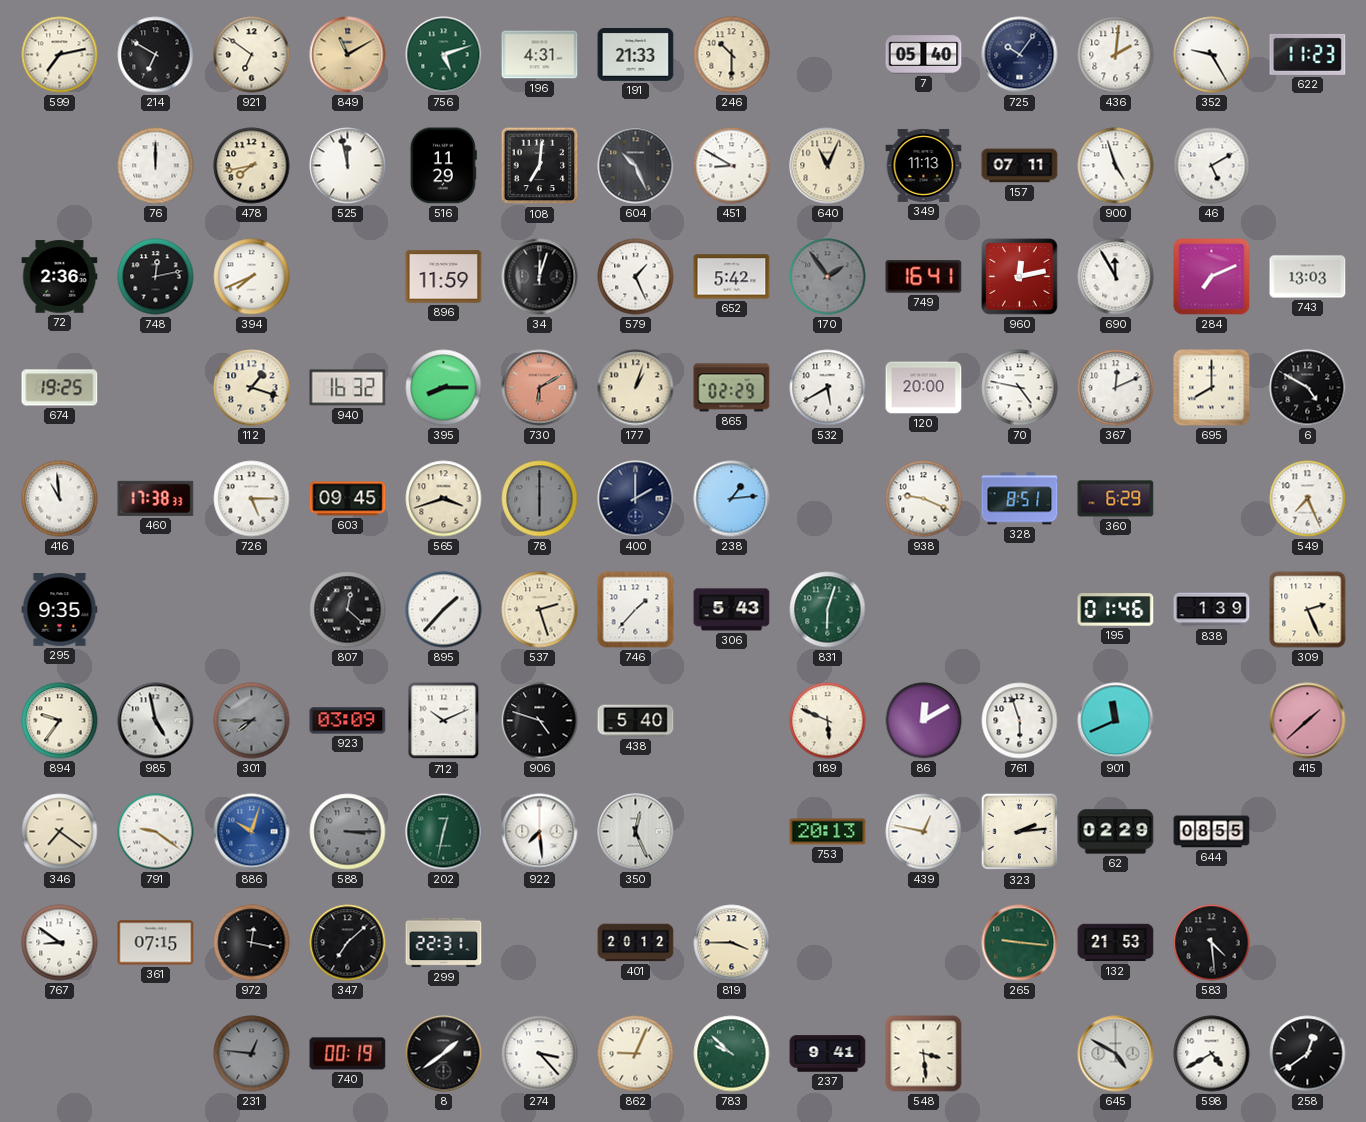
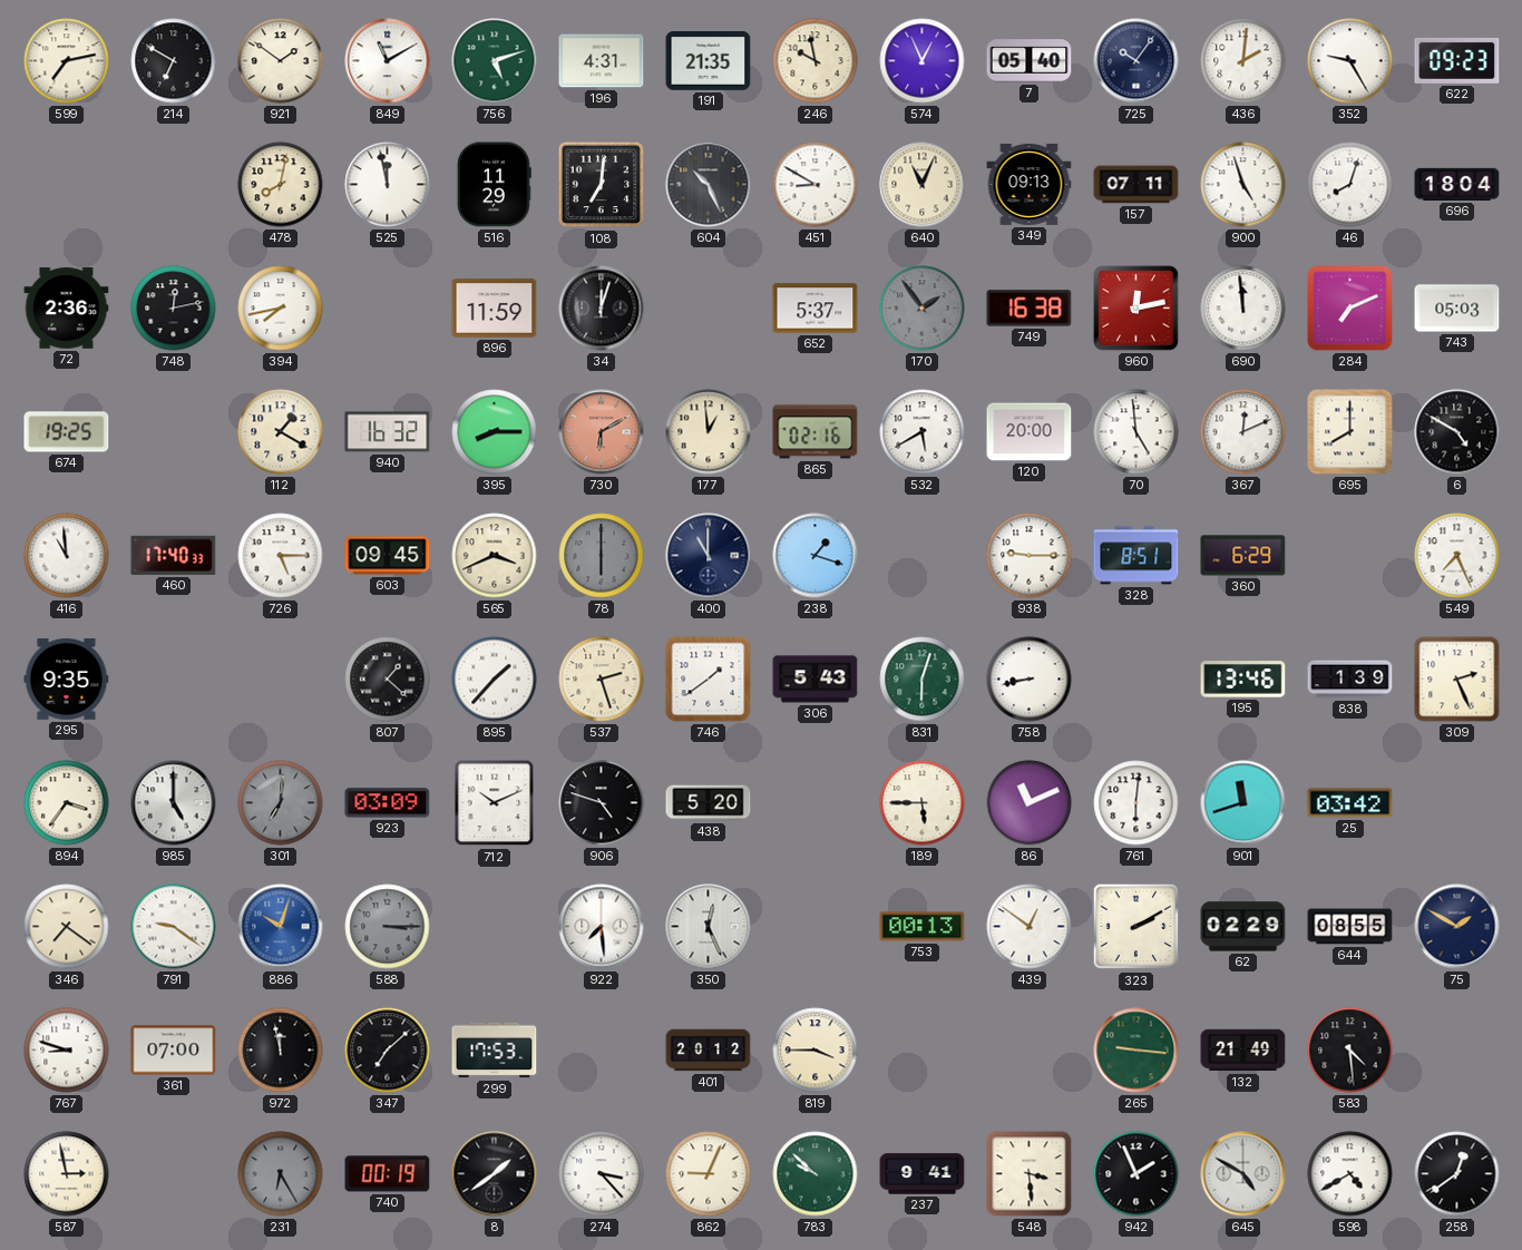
921: 6:51 -> 1:51 (281, 61)
849 dial: champagne -> white (388, 61)
191: 21:33 -> 21:35 (709, 61)
246: 10:30 -> 9:58 (816, 61)
574: none -> 12:56 (923, 61)
622: 11:23 -> 09:23 (1457, 60)
76: 12:00 -> none (156, 166)
478: 7:43 -> 8:02 (281, 185)
349: 11:13 -> 09:13 (1030, 184)
46: 5:10 -> 8:03 (1350, 185)
696: none -> 18:04 (1457, 184)
394: 7:41 -> 7:43 (281, 309)
579: 1:26 -> none (636, 277)
652: 5:42 -> 5:37 (816, 309)
749: 16:41 -> 16:38 (1030, 309)
690: 11:55 -> 11:59 (1243, 309)
743: 13:03 -> 05:03 (1457, 309)
112: 1:18 -> 1:20 (281, 432)
177: 1:03 -> 12:59 (709, 432)
865: 02:29 -> 02:16 (816, 432)
70: 4:47 -> 4:59 (1136, 432)
460: 17:38 -> 17:40 (174, 555)
565: 3:42 -> 3:41 (495, 556)
400: 2:00 -> 11:00 (709, 556)
238: 1:14 -> 1:18 (816, 556)
938: 9:19 -> 9:15 (1030, 556)
807: 12:22 -> 1:22 (388, 680)
746: 1:37 -> 1:39 (709, 680)
758: none -> 8:43 (1030, 680)
195: 01:46 -> 13:46 (1243, 680)
894: 9:36 -> 3:36 (67, 803)
985: 4:58 -> 5:00 (174, 803)
301: 7:45 -> 7:01 (281, 803)
438: 5:40 -> 5:20 (709, 803)
189: 5:49 -> 5:45 (923, 803)
86: 12:10 -> 11:11 (1030, 803)
761: 5:57 -> 6:01 (1136, 803)
901: 11:41 -> 11:42 (1243, 803)
25: none -> 03:42 (1350, 803)
415: 1:38 -> none (1308, 721)
202: 12:32 -> none (444, 832)
753: 20:13 -> 00:13 (923, 927)
439: 12:47 -> 12:51 (1030, 927)
323: 2:14 -> 2:10 (1136, 927)
75: none -> 1:50 (1457, 927)
767: 8:51 -> 8:48 (67, 1051)
361: 07:15 -> 07:00 (174, 1051)
972: 12:17 -> 11:58 (281, 1051)
299: 22:31 -> 17:53 (495, 1051)
132: 21:53 -> 21:49 (1243, 1051)
587: none -> 2:58 (67, 1174)
231: 12:46 -> 6:25 (281, 1174)
942: none -> 1:56 (1136, 1174)
